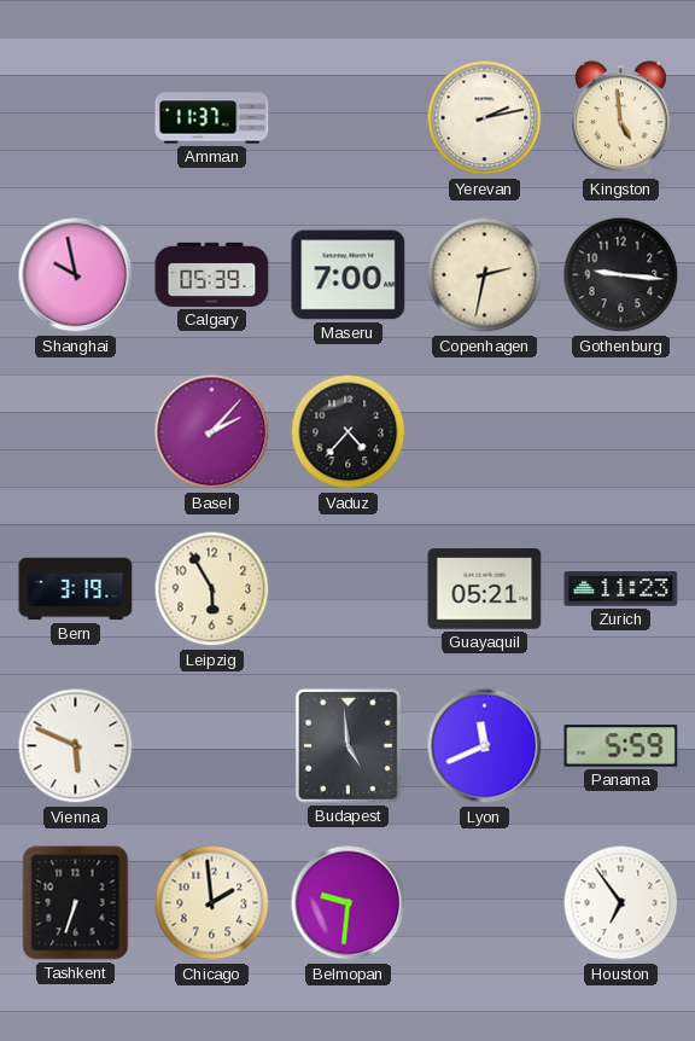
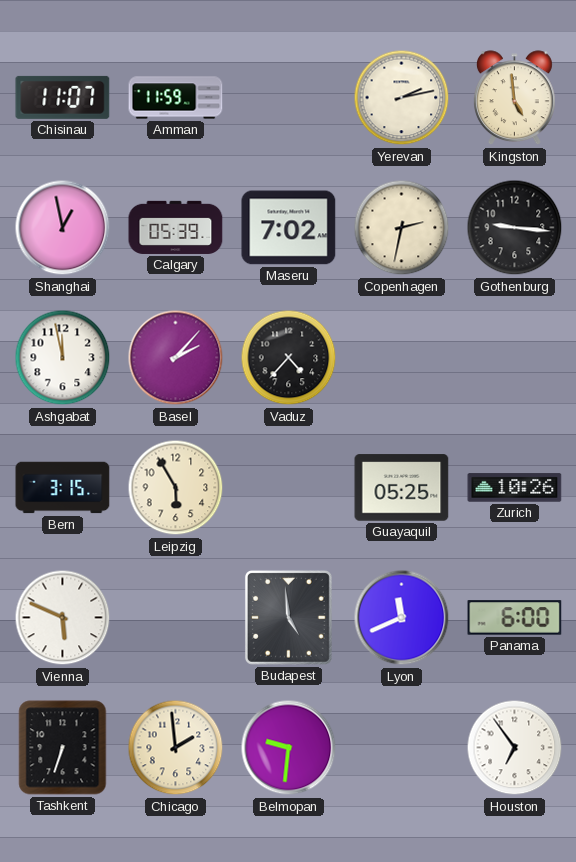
Chisinau: none -> 11:07 (63, 97)
Amman: 11:37 -> 11:59 (176, 98)
Shanghai: 9:58 -> 12:58 (63, 228)
Maseru: 7:00 -> 7:02 (289, 228)
Ashgabat: none -> 11:58 (63, 358)
Bern: 3:19 -> 3:15 (63, 488)
Guayaquil: 05:21 -> 05:25 (402, 488)
Zurich: 11:23 -> 10:26 (515, 488)
Panama: 5:59 -> 6:00 (515, 618)
